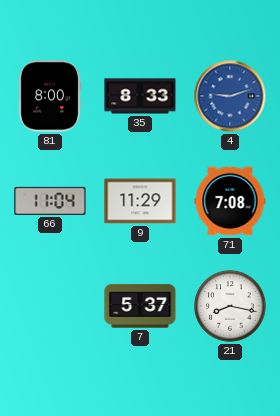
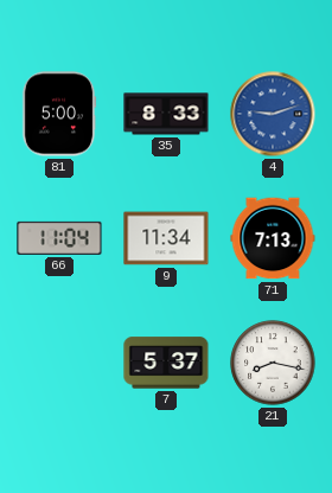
81: 8:00 -> 5:00 (59, 114)
9: 11:29 -> 11:34 (166, 238)
71: 7:08 -> 7:13 (273, 238)
